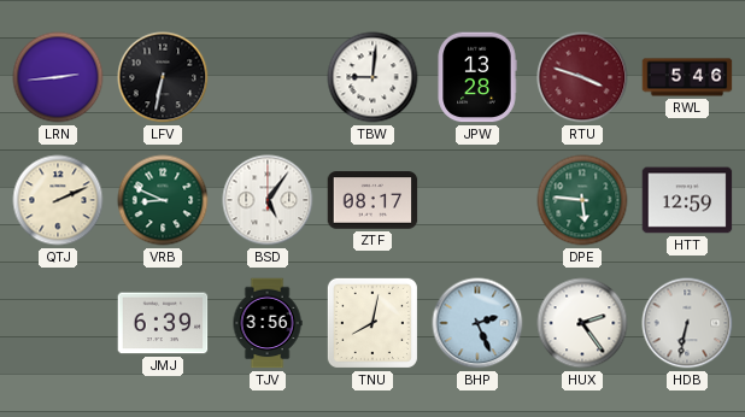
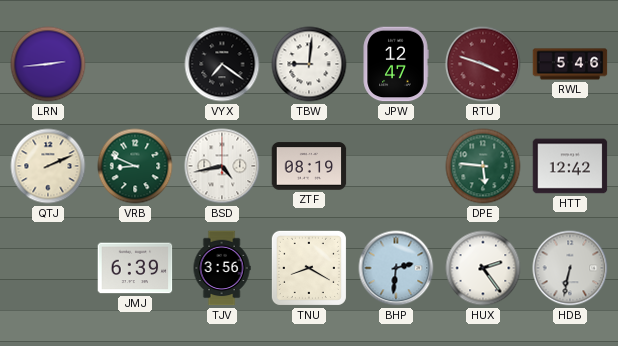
LFV: 6:32 -> none (163, 77)
VYX: none -> 7:21 (222, 64)
JPW: 13:28 -> 12:47 (396, 64)
BSD: 5:06 -> 4:43 (222, 166)
ZTF: 08:17 -> 08:19 (309, 166)
HTT: 12:59 -> 12:42 (570, 166)
TNU: 8:02 -> 8:20 (309, 268)
BHP: 2:26 -> 2:31 (396, 268)
